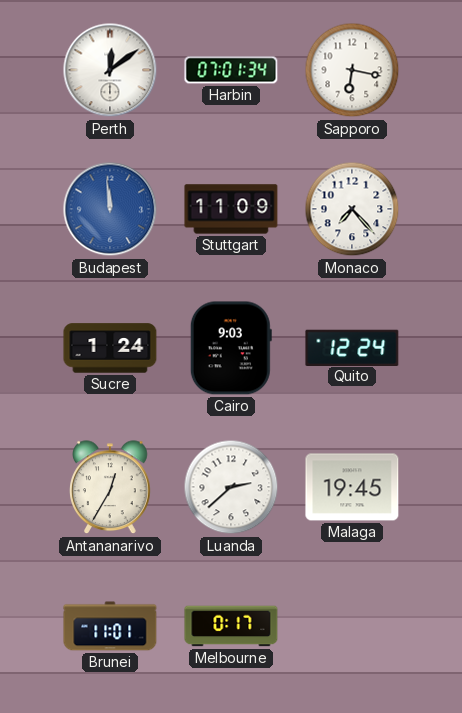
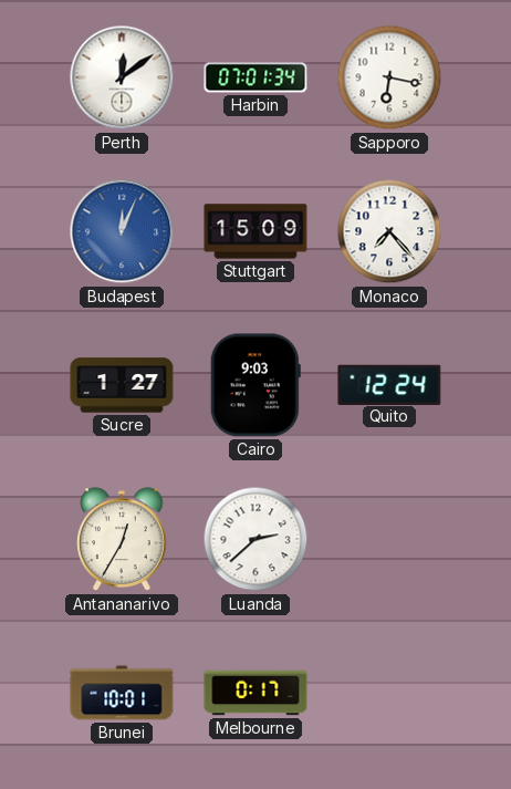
Budapest: 11:59 -> 12:04 (122, 231)
Stuttgart: 11:09 -> 15:09 (255, 231)
Sucre: 1:24 -> 1:27 (122, 385)
Malaga: 19:45 -> none (352, 487)
Brunei: 11:01 -> 10:01 (122, 693)
